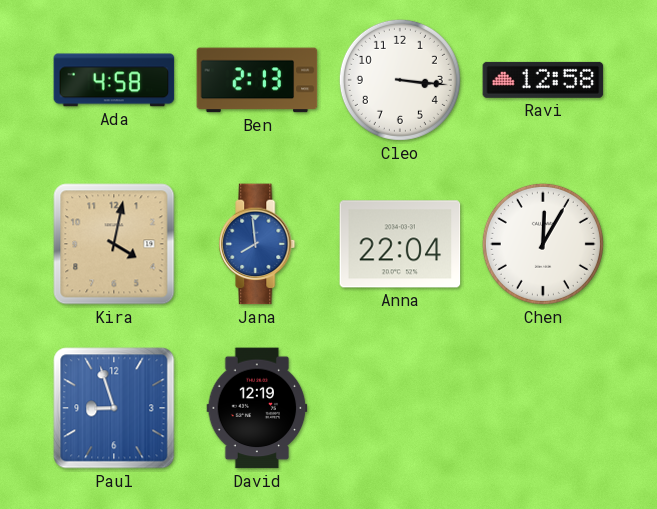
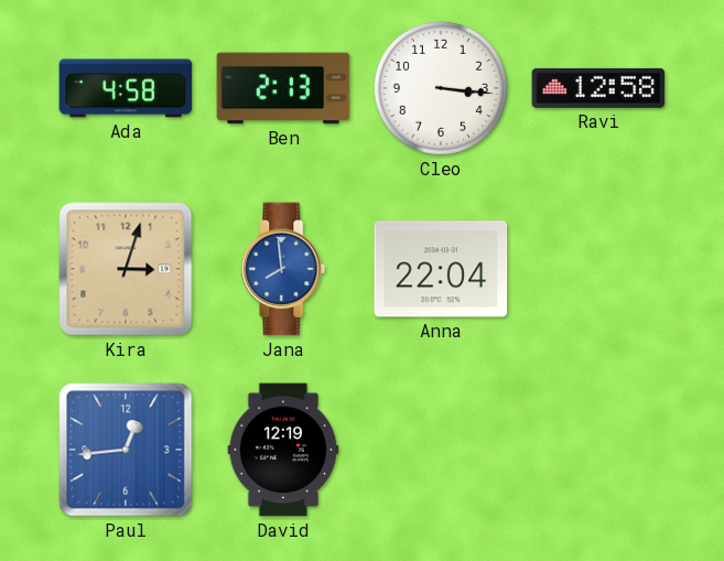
Kira: 4:02 -> 3:03 (126, 269)
Chen: 12:05 -> none (543, 244)
Paul: 8:57 -> 12:44 (126, 450)
